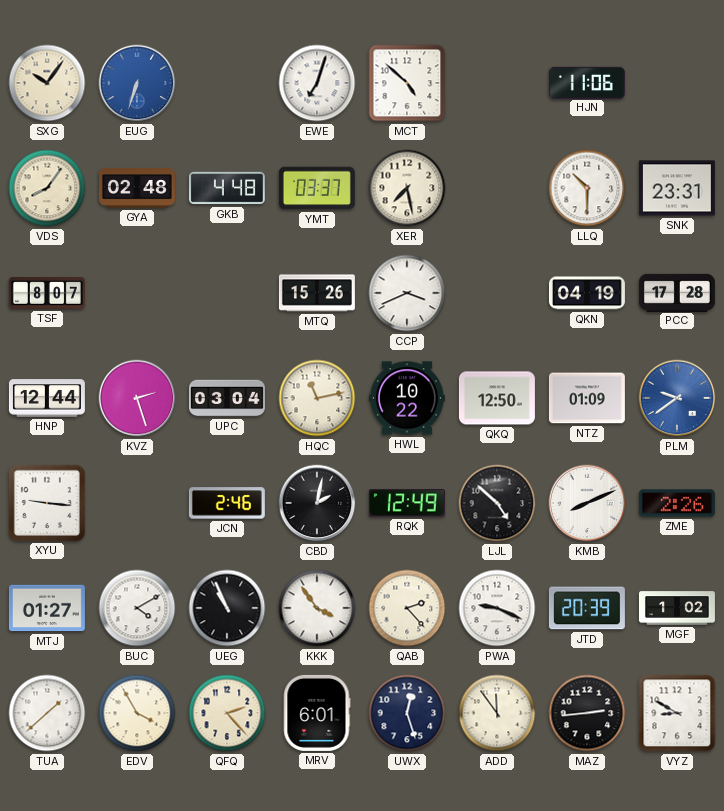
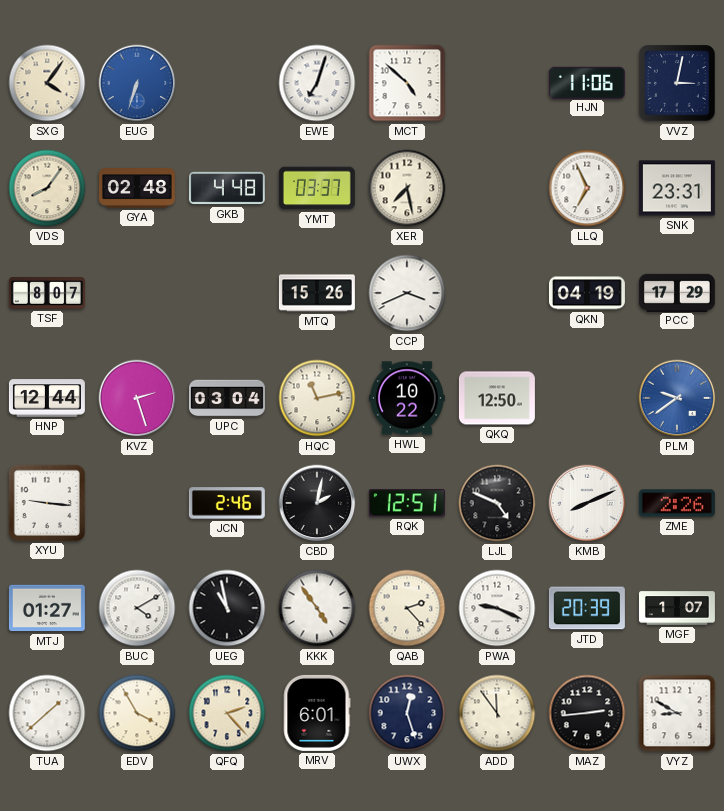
SXG: 10:06 -> 4:06 (47, 83)
VVZ: none -> 3:02 (677, 83)
LLQ: 10:30 -> 6:56 (587, 188)
PCC: 17:28 -> 17:29 (677, 292)
NTZ: 01:09 -> none (587, 398)
RQK: 12:49 -> 12:51 (407, 503)
LJL: 4:52 -> 4:49 (497, 503)
UEG: 10:56 -> 10:58 (227, 608)
KKK: 3:54 -> 4:54 (317, 608)
MGF: 1:02 -> 1:07 (677, 608)
